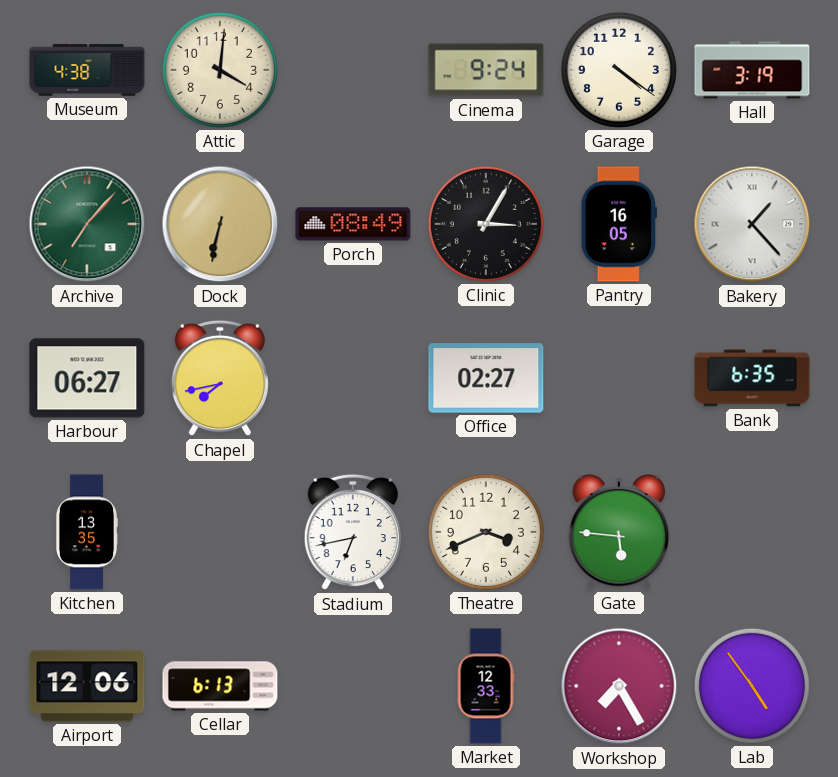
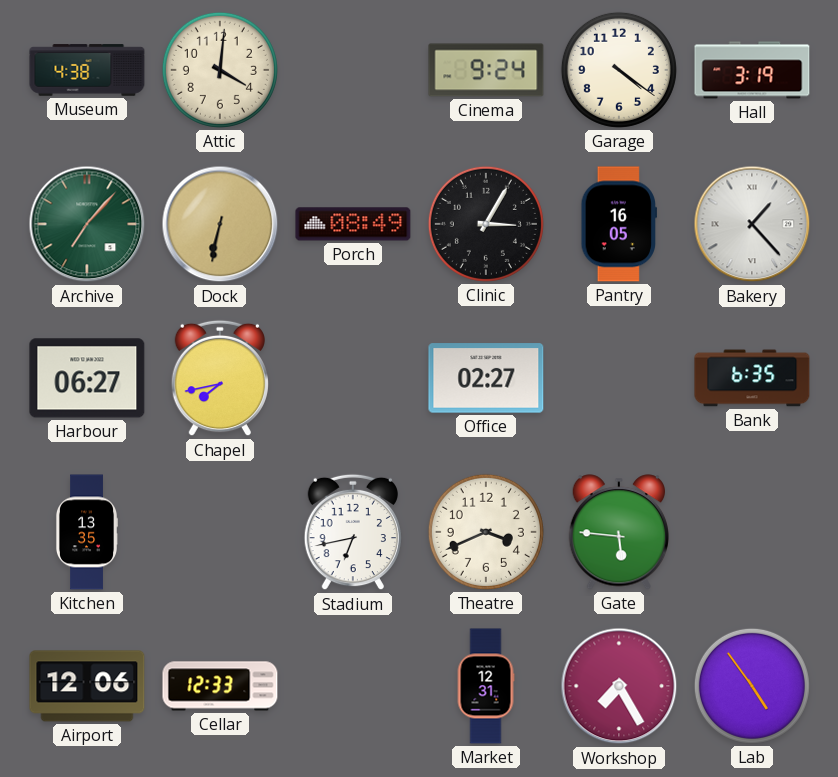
Cellar: 6:13 -> 12:33 (220, 686)
Market: 12:33 -> 12:31 (486, 686)
